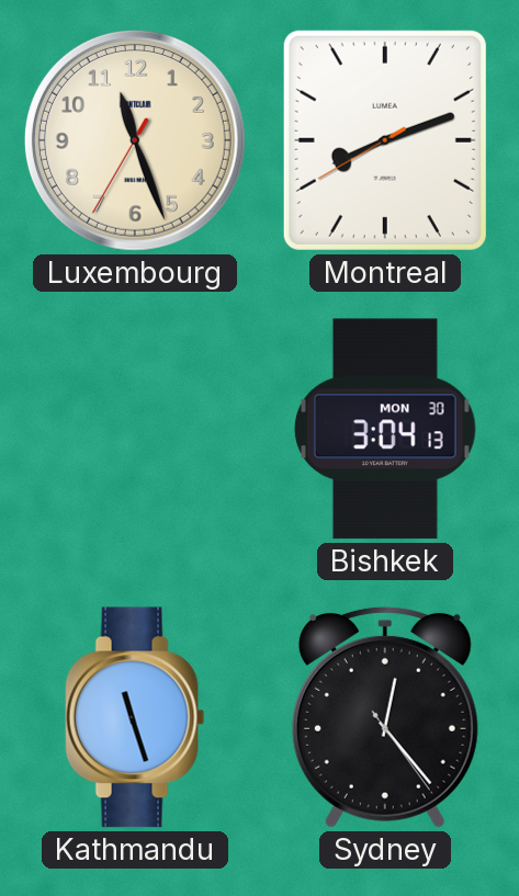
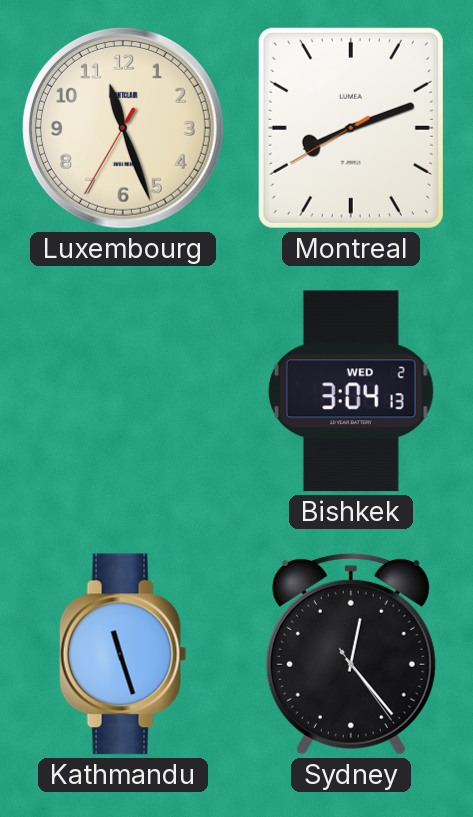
Bishkek date: MON 30 -> WED 2 (352, 391)
